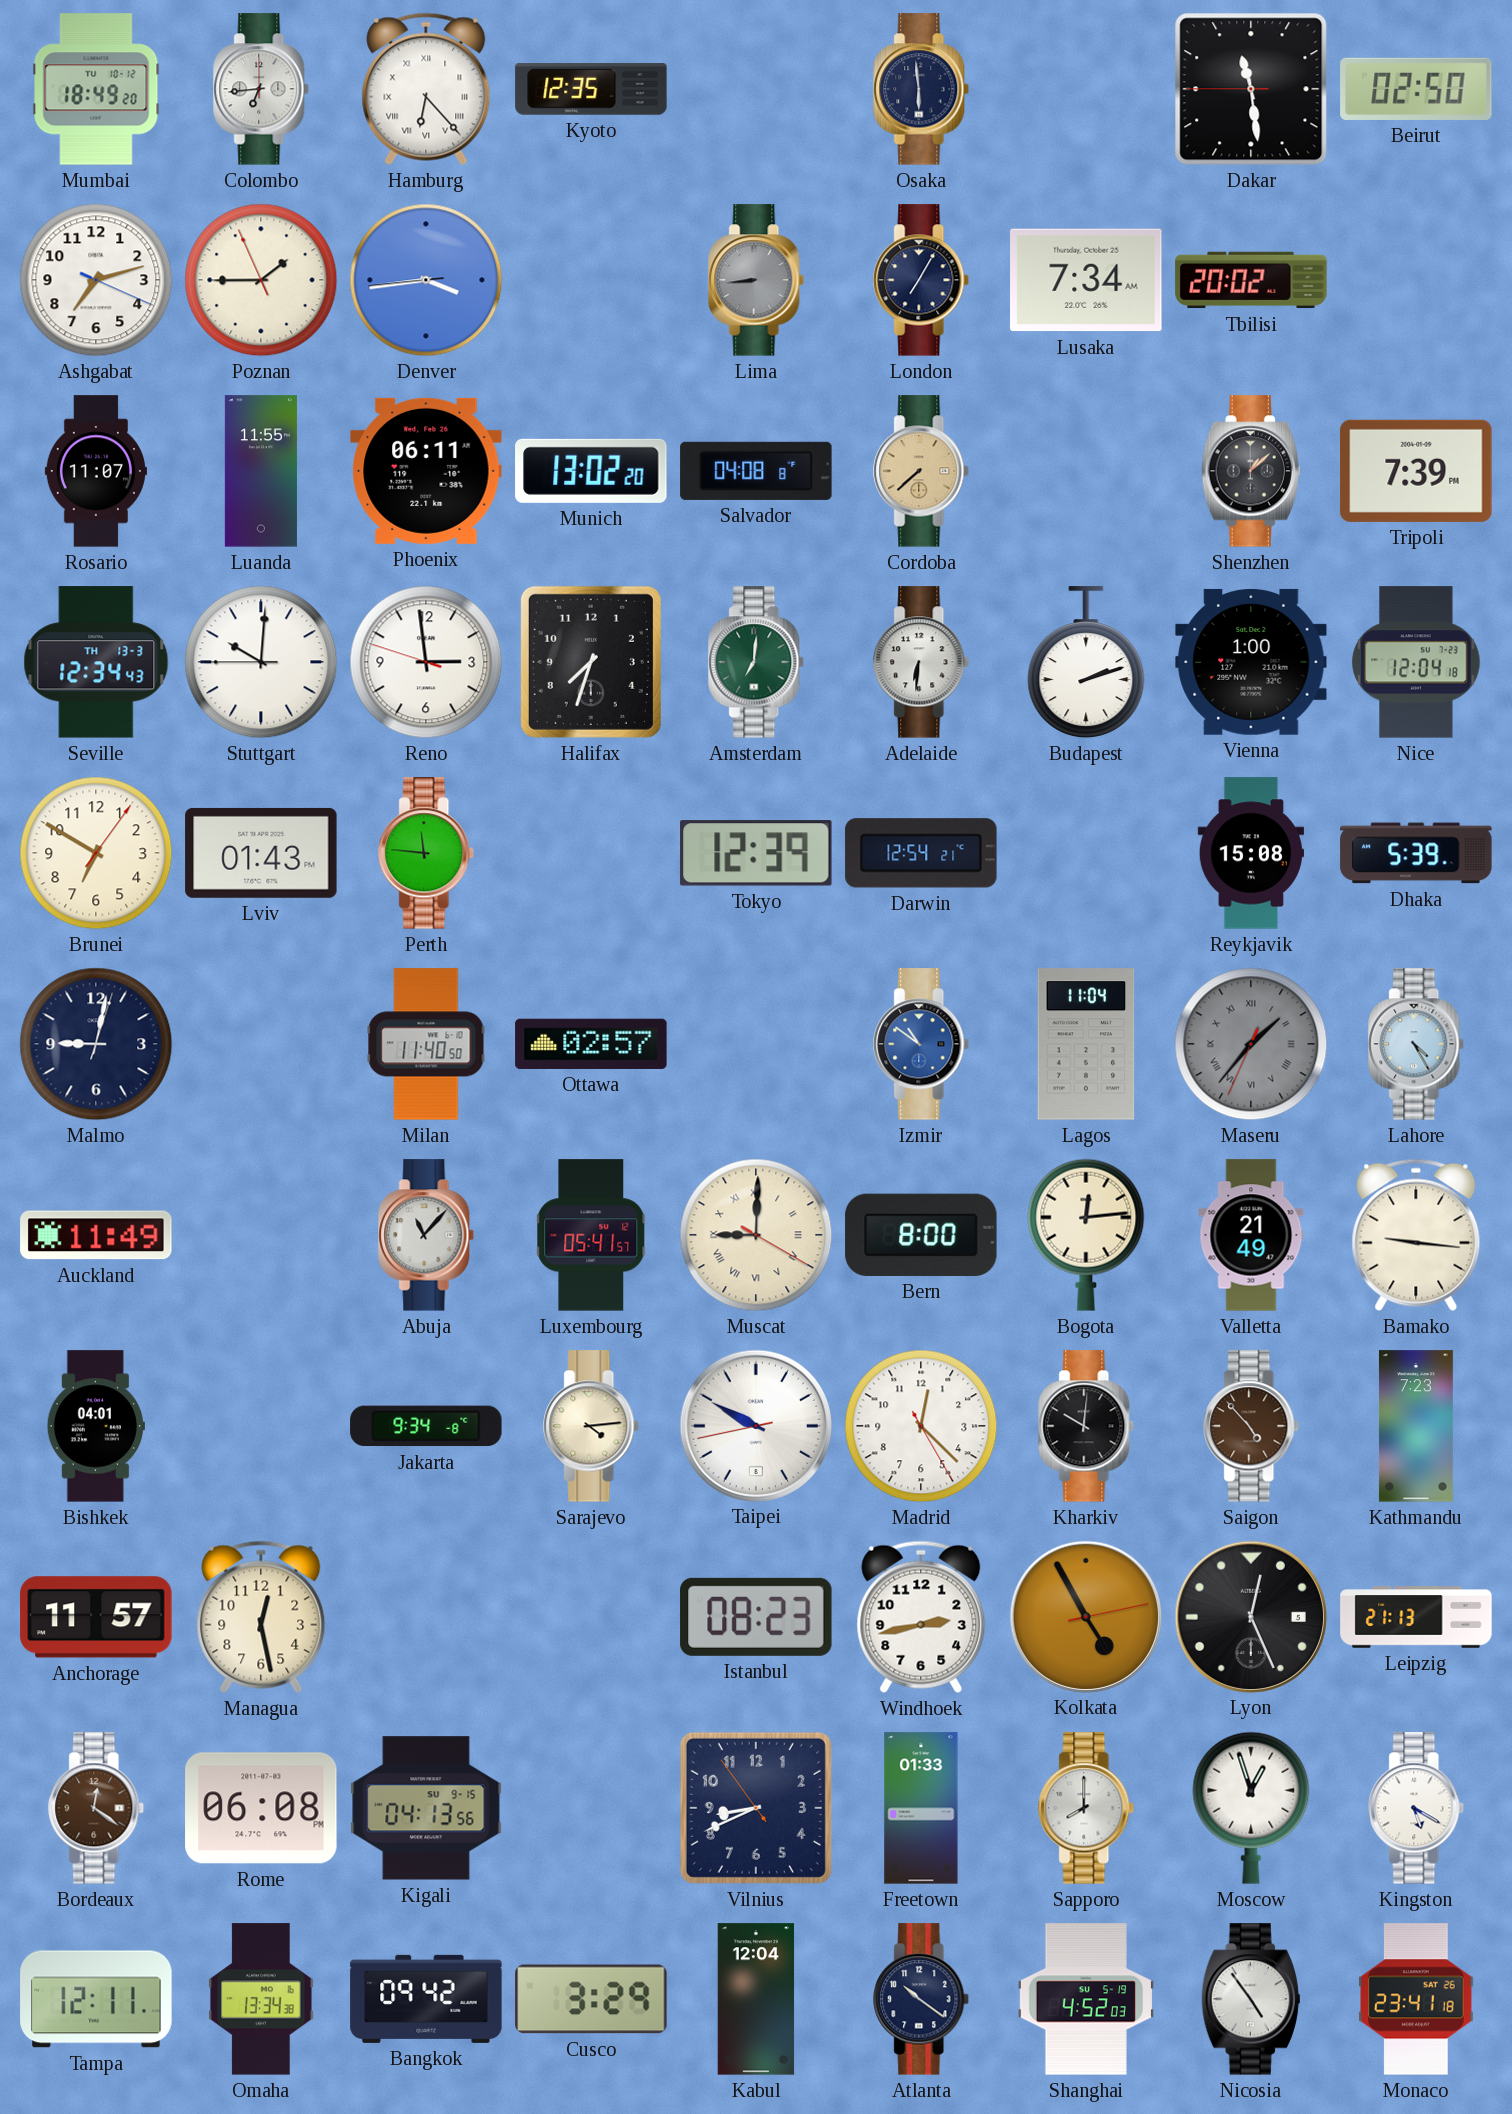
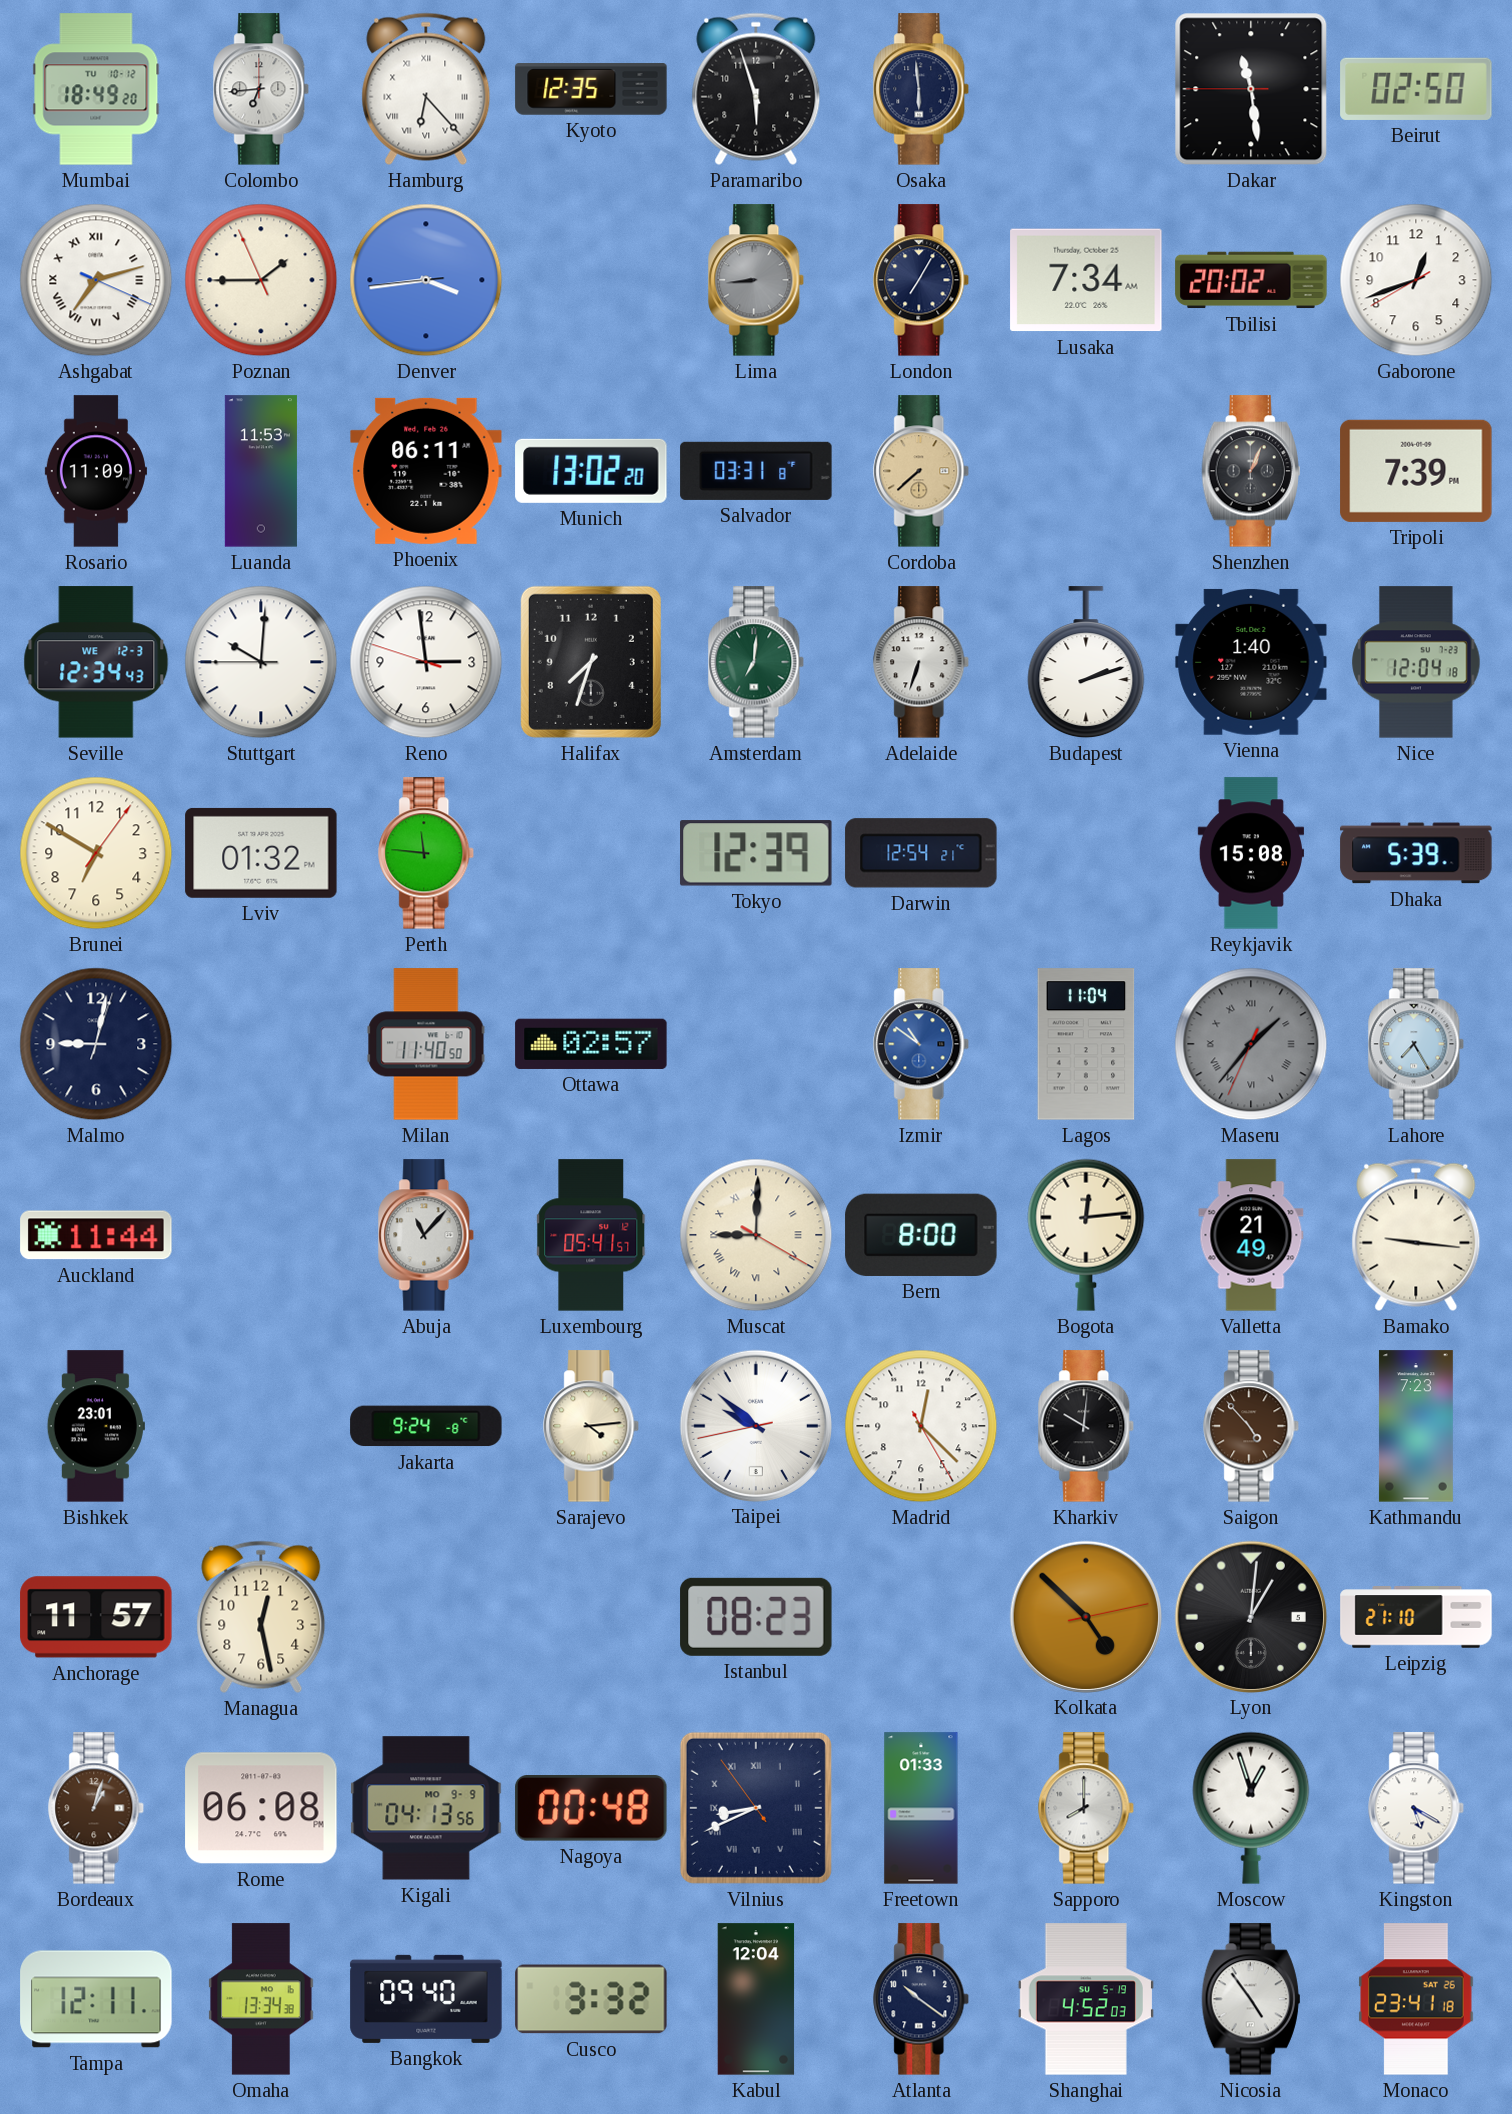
Paramaribo: none -> 5:57 (756, 89)
Ashgabat numerals: Arabic -> Roman (96, 280)
Gaborone: none -> 12:41 (1416, 280)
Rosario: 11:07 -> 11:09 (96, 471)
Luanda: 11:55 -> 11:53 (261, 471)
Salvador: 04:08 -> 03:31 (756, 471)
Shenzhen: 1:08 -> 1:04 (1251, 471)
Seville date: TH 13-3 -> WE 12-3 (96, 662)
Adelaide: 6:31 -> 6:33 (922, 662)
Vienna: 1:00 -> 1:40 (1251, 662)
Lviv: 01:43 -> 01:32 (261, 853)
Lahore: 4:25 -> 7:25 (1417, 1044)
Auckland: 11:49 -> 11:44 (96, 1235)
Bishkek: 04:01 -> 23:01 (96, 1426)
Jakarta: 9:34 -> 9:24 (426, 1426)
Taipei: 9:49 -> 9:51 (755, 1425)
Windhoek: 2:43 -> none (921, 1617)
Kolkata: 4:55 -> 4:52 (1085, 1616)
Lyon: 12:26 -> 1:01 (1250, 1616)
Leipzig: 21:13 -> 21:10 (1416, 1617)
Bordeaux: 12:21 -> 1:03 (97, 1808)
Kigali date: SU 9-15 -> MO 9-9 (426, 1808)
Nagoya: none -> 00:48 (591, 1808)
Vilnius numerals: Arabic -> Roman (756, 1808)
Bangkok: 09:42 -> 09:40 (426, 1999)
Cusco: 3:29 -> 3:32 (591, 1999)
